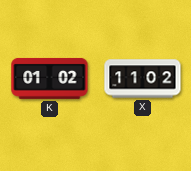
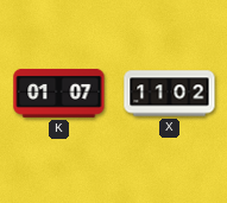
K: 01:02 -> 01:07 (59, 93)
